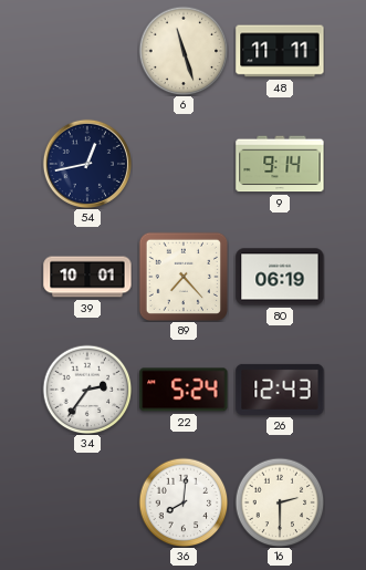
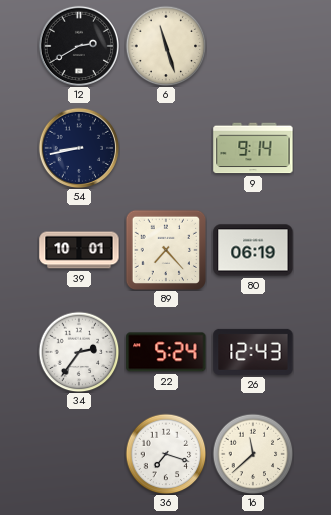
12: none -> 2:40 (78, 45)
48: 11:11 -> none (280, 51)
54: 12:43 -> 8:43 (78, 147)
36: 8:01 -> 7:18 (166, 454)
16: 2:30 -> 11:38 (253, 454)
